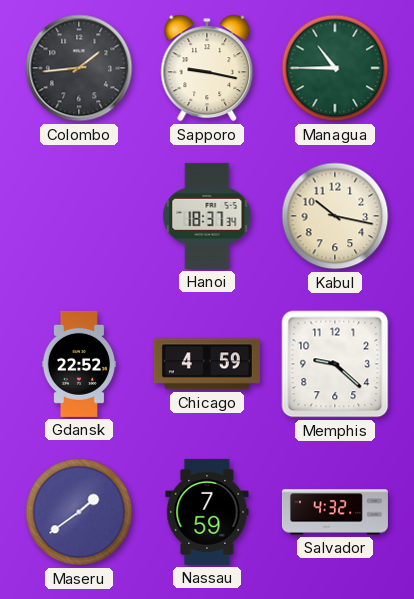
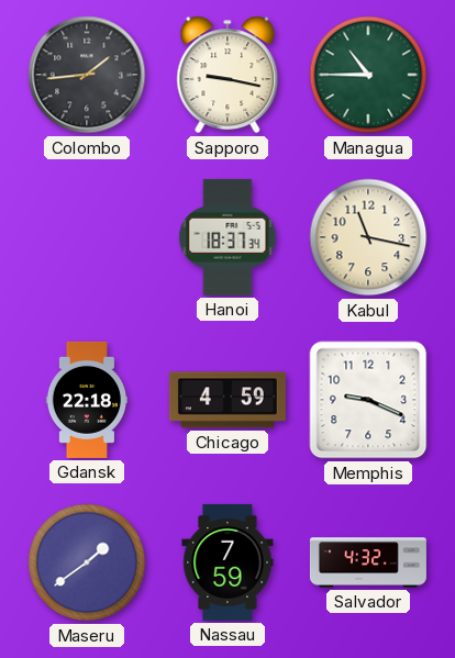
Kabul: 10:17 -> 11:17 (368, 237)
Gdansk: 22:52 -> 22:18 (86, 400)
Memphis: 9:22 -> 9:19 (368, 400)
